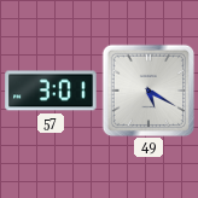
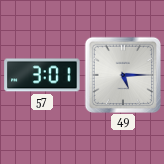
49: 5:20 -> 5:15 (123, 75)
